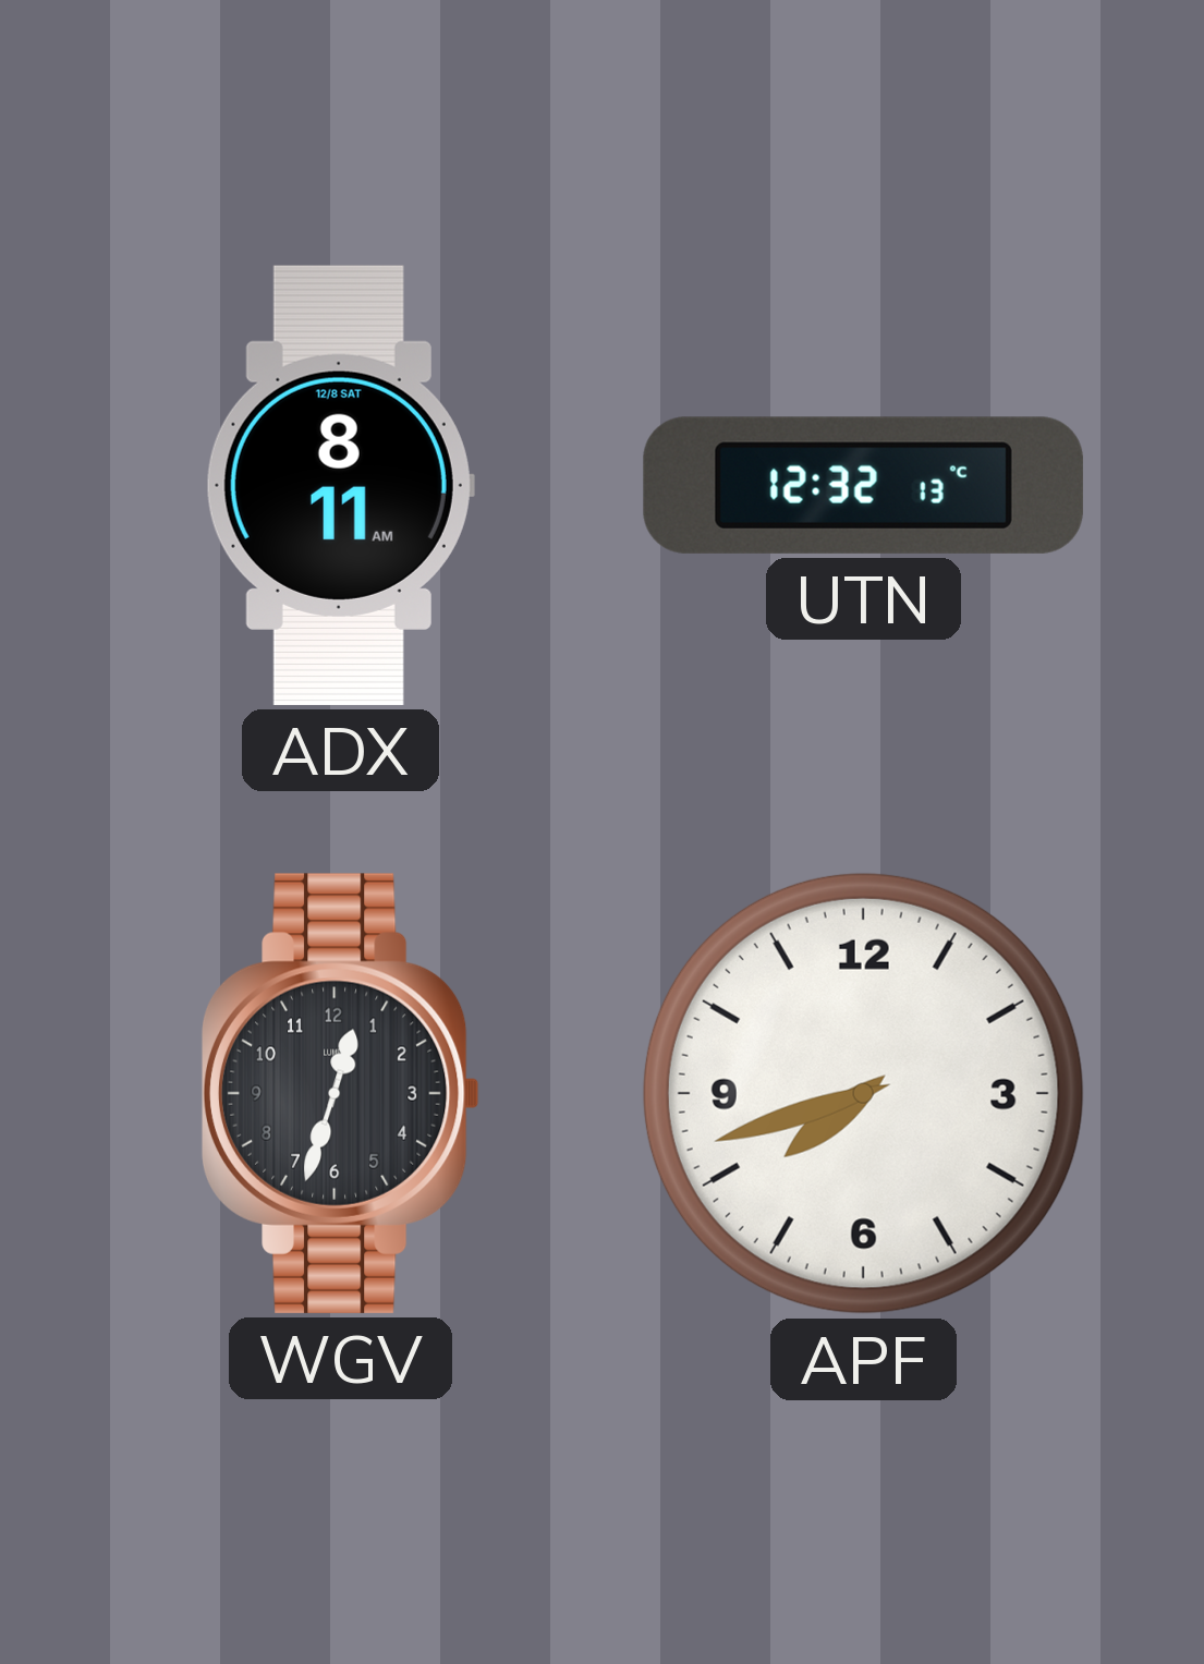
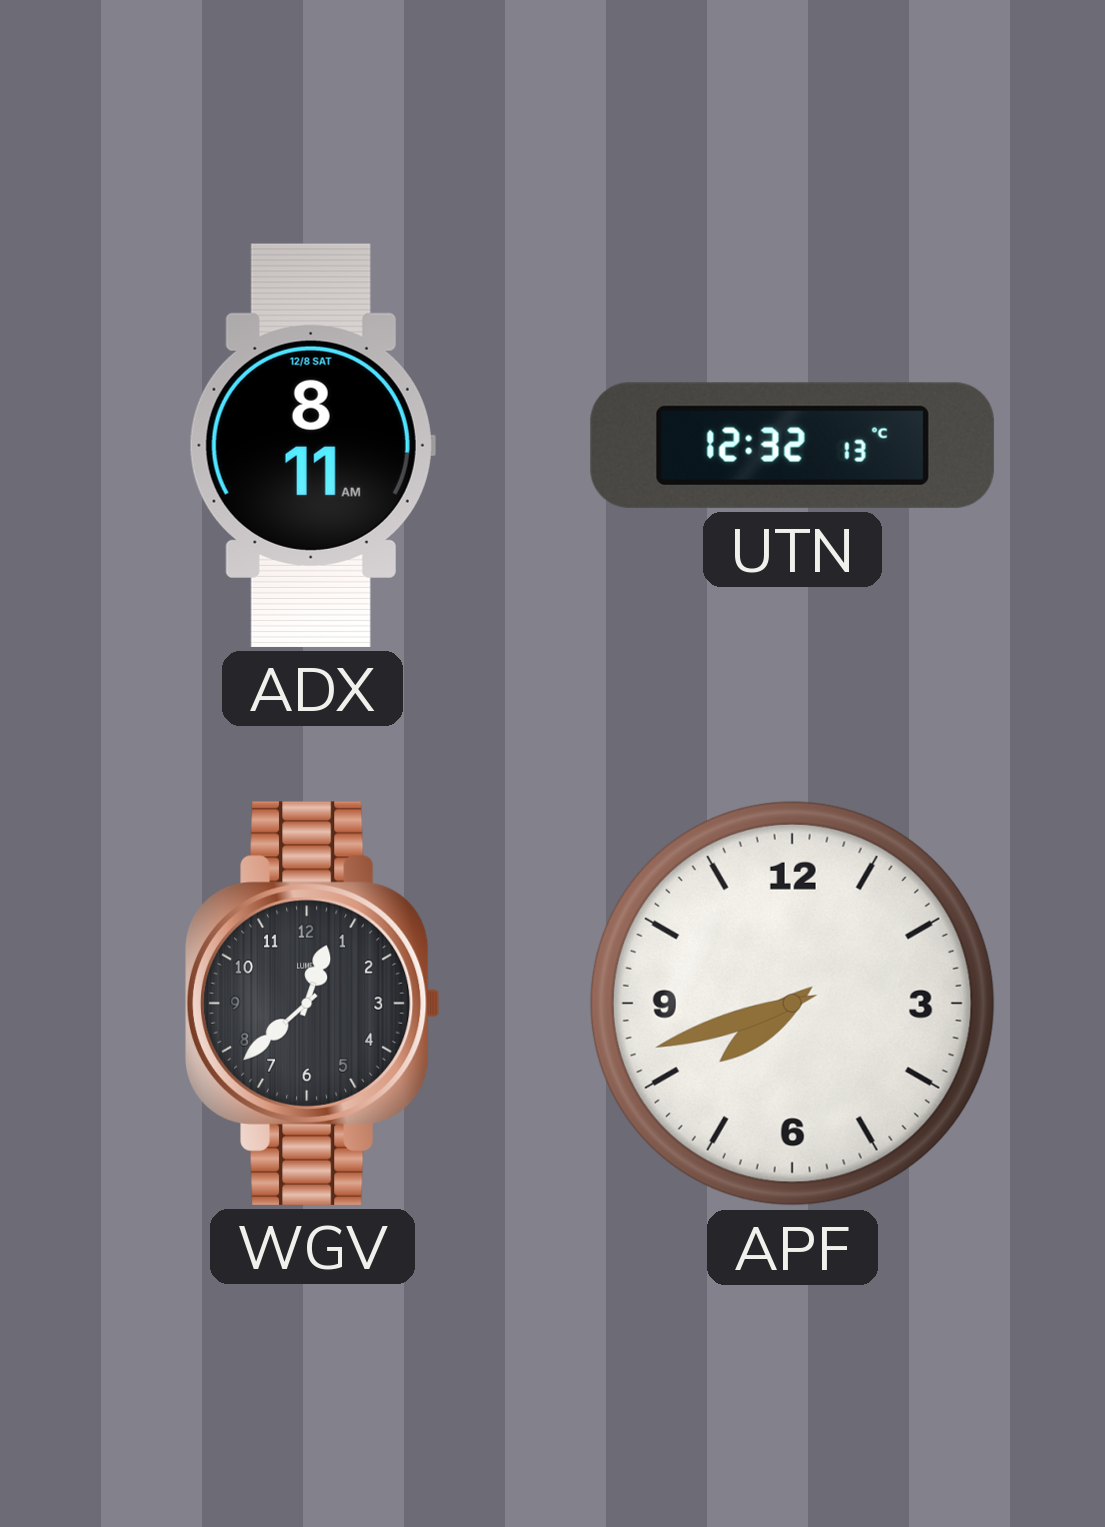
WGV: 12:33 -> 12:38 (312, 1003)
